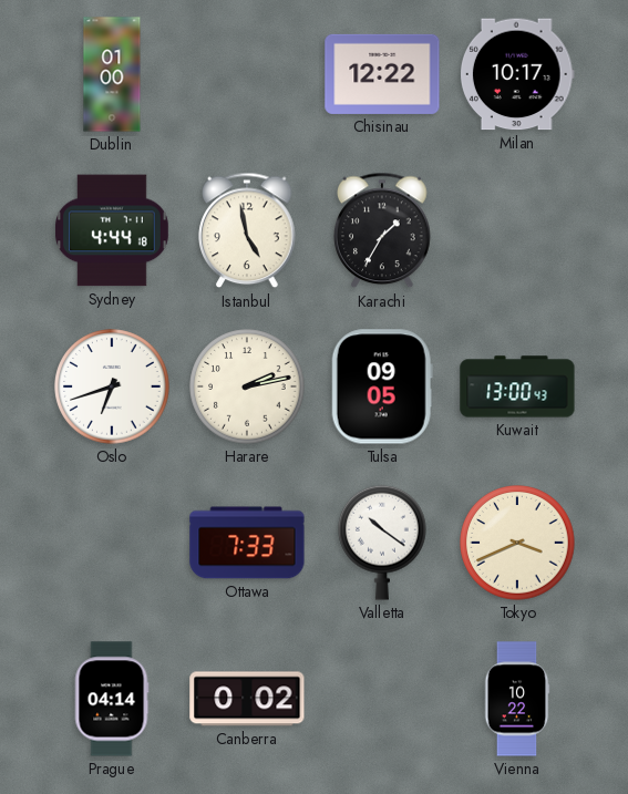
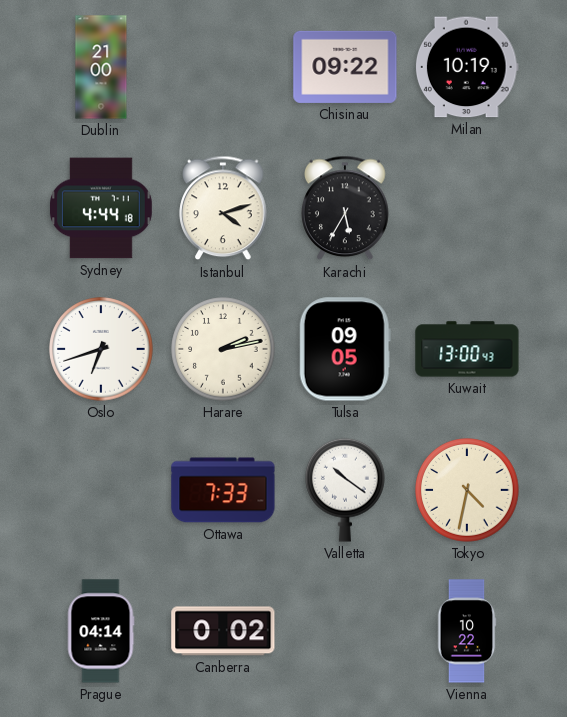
Dublin: 01:00 -> 21:00 (101, 67)
Chisinau: 12:22 -> 09:22 (345, 67)
Milan: 10:17 -> 10:19 (467, 67)
Istanbul: 4:58 -> 4:12 (223, 208)
Karachi: 1:35 -> 5:35 (345, 208)
Tokyo: 3:41 -> 4:32 (467, 490)
